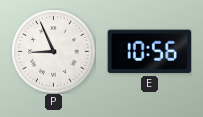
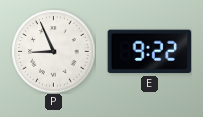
E: 10:56 -> 9:22 (149, 52)
